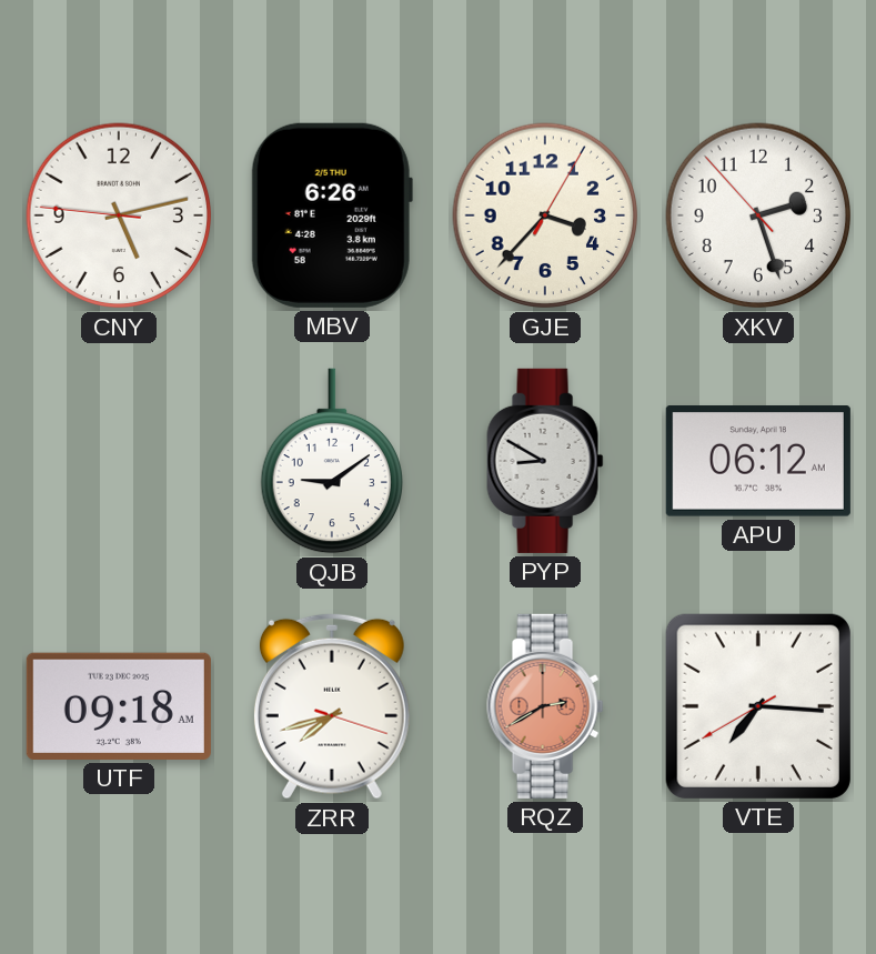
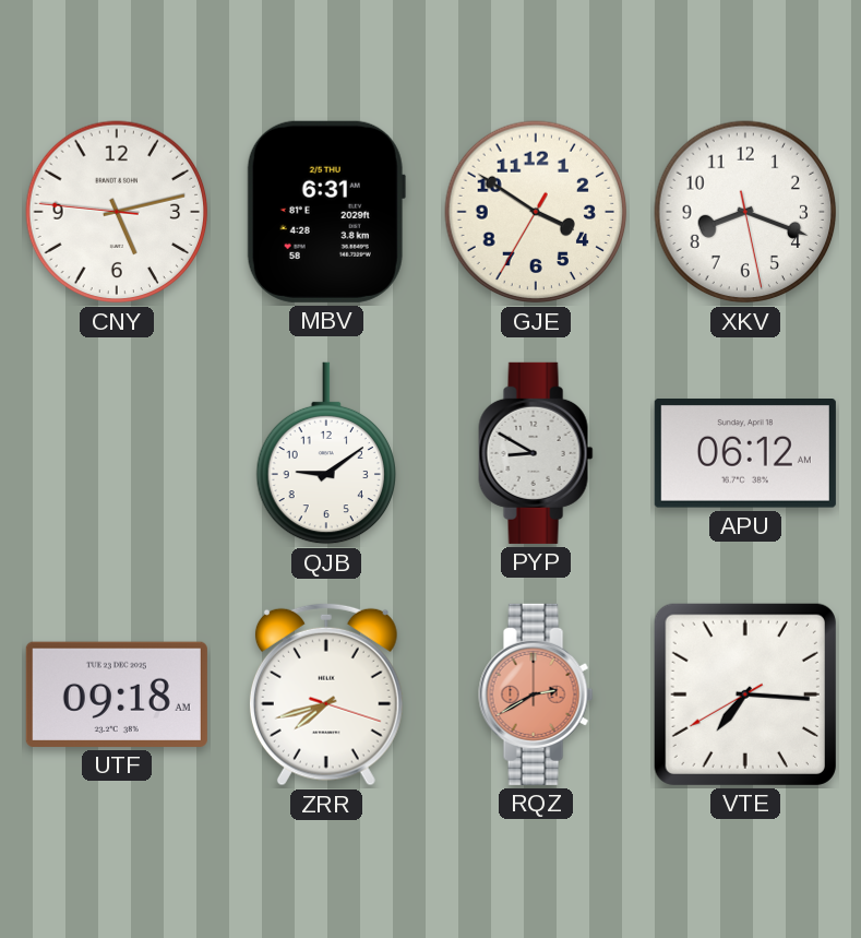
MBV: 6:26 -> 6:31 (326, 212)
GJE: 3:37 -> 3:50 (536, 212)
XKV: 2:26 -> 8:18 (745, 212)
